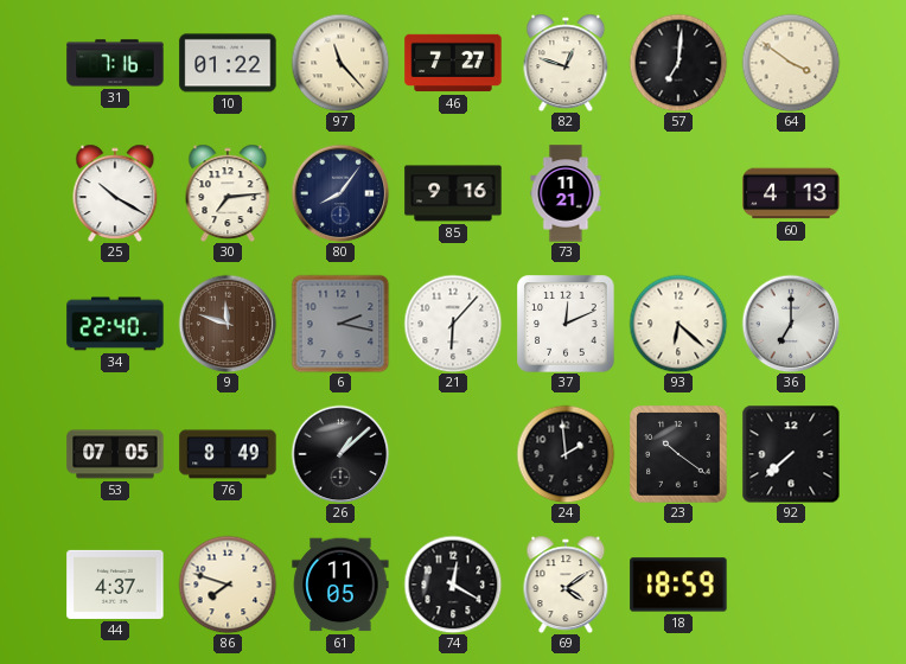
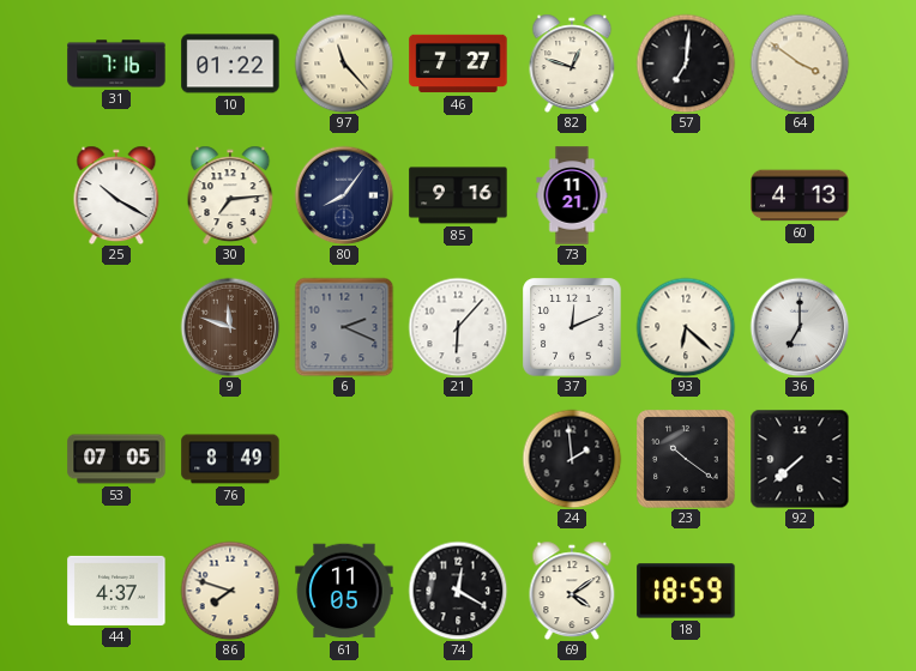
34: 22:40 -> none (115, 324)
6: 2:17 -> 2:19 (344, 327)
26: 1:08 -> none (340, 454)
